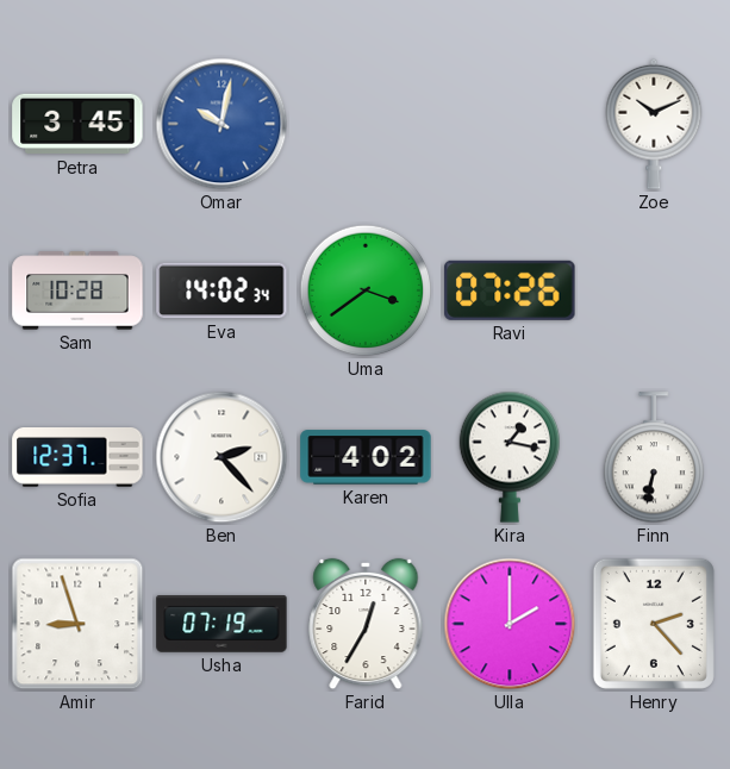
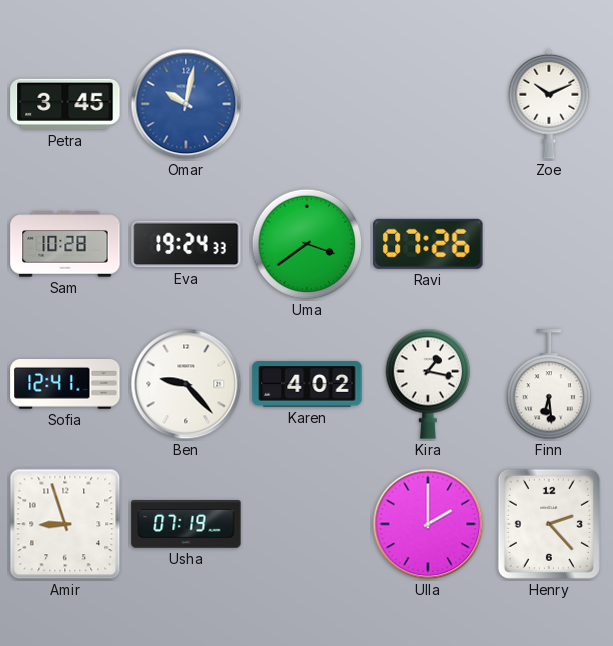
Eva: 14:02 -> 19:24 (186, 244)
Sofia: 12:37 -> 12:41 (65, 385)
Ben: 2:23 -> 9:23 (186, 384)
Finn: 6:32 -> 6:29 (548, 385)
Farid: 12:35 -> none (366, 624)
